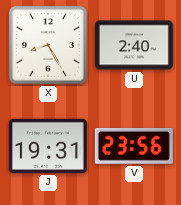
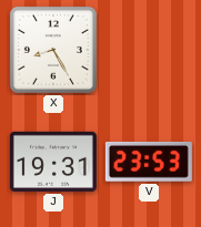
U: 2:40 -> none (134, 45)
V: 23:56 -> 23:53 (149, 162)
